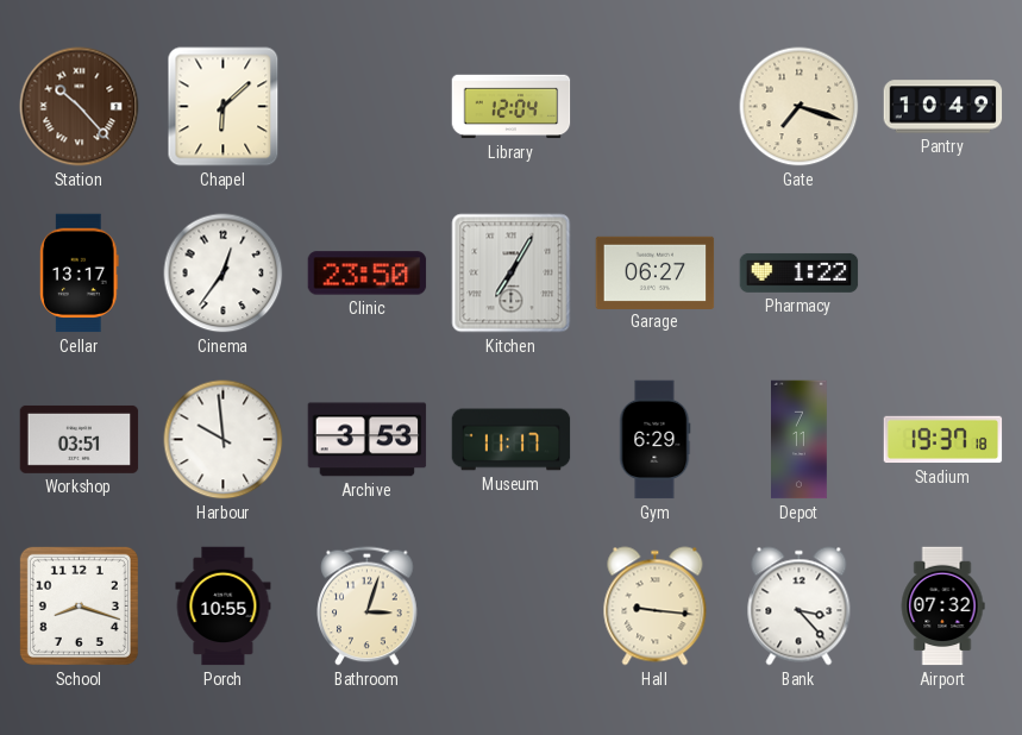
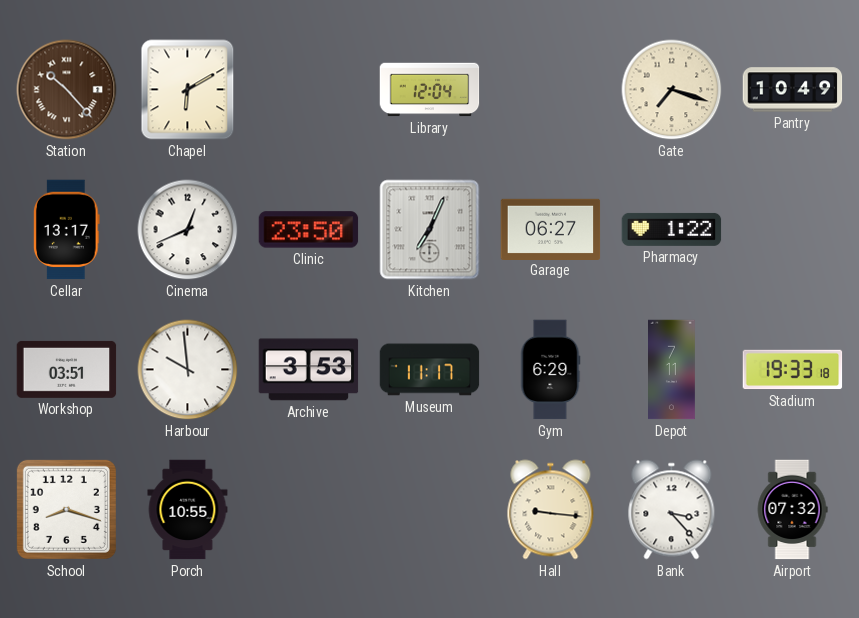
Chapel: 6:08 -> 6:10 (188, 90)
Cinema: 12:36 -> 12:41 (188, 230)
Kitchen: 7:05 -> 7:04 (430, 230)
Stadium: 19:37 -> 19:33 (793, 370)
Bathroom: 3:03 -> none (368, 607)
